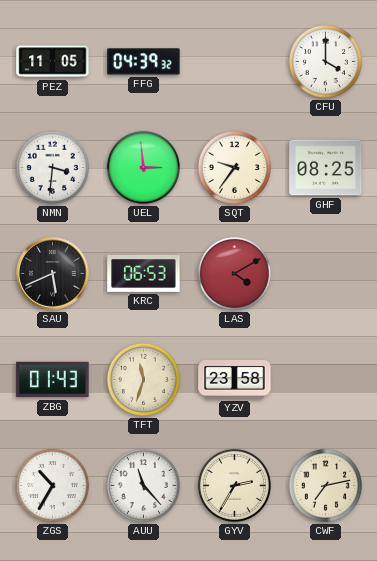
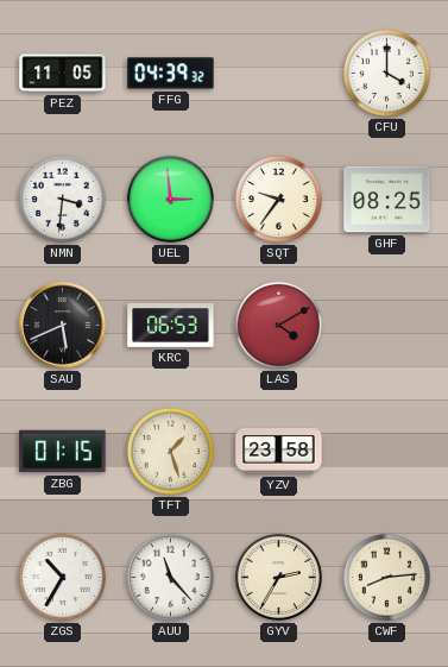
ZBG: 01:43 -> 01:15 (63, 452)
TFT: 11:33 -> 1:27 (170, 451)
CWF: 7:13 -> 8:14 (386, 577)
